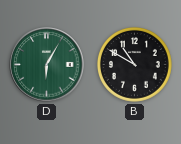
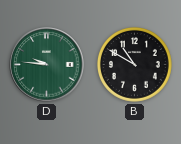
D: 6:05 -> 9:46 (47, 65)
